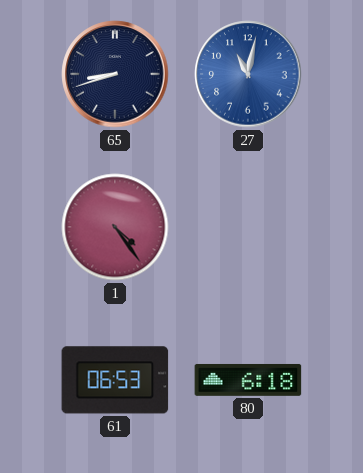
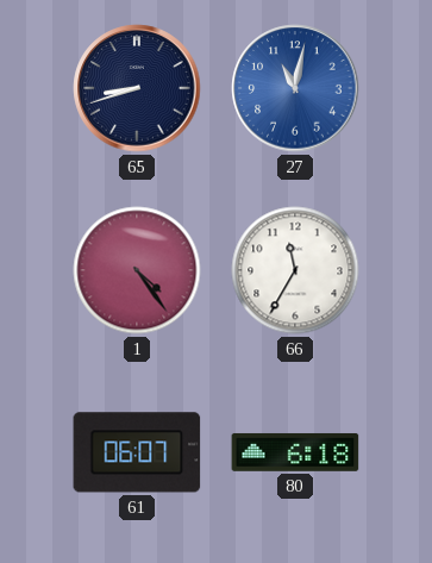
66: none -> 11:35 (295, 270)
61: 06:53 -> 06:07 (137, 452)
